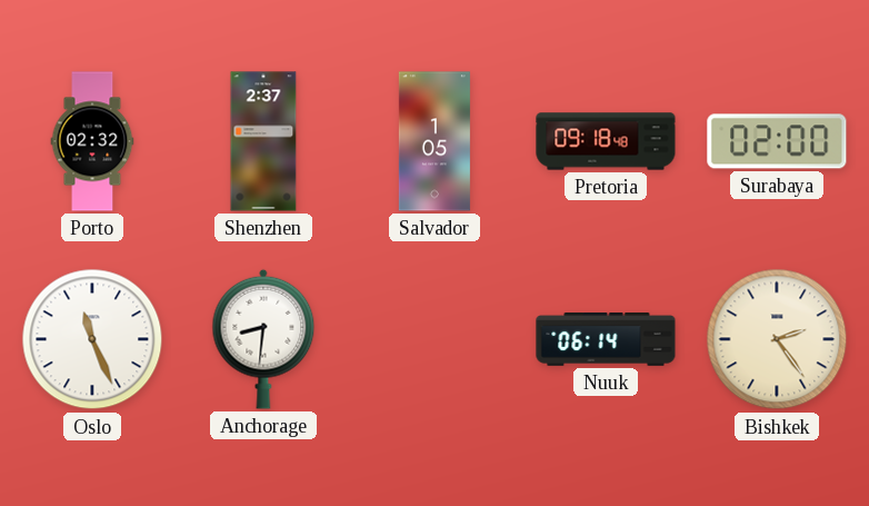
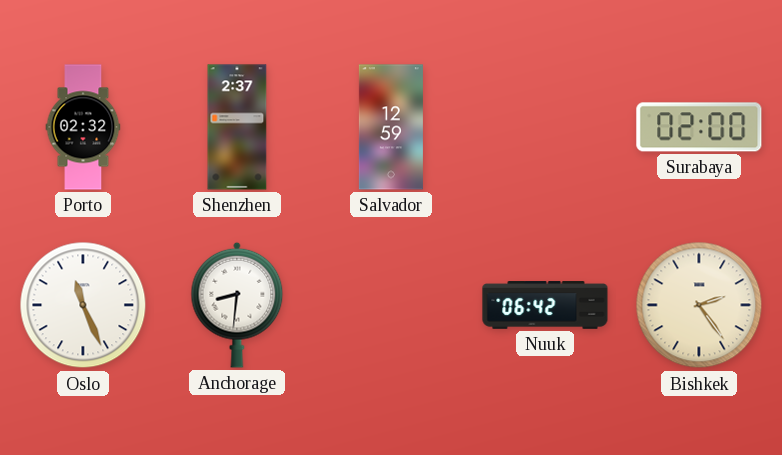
Salvador: 1:05 -> 12:59 (391, 127)
Pretoria: 09:18 -> none (606, 141)
Nuuk: 06:14 -> 06:42 (545, 305)
